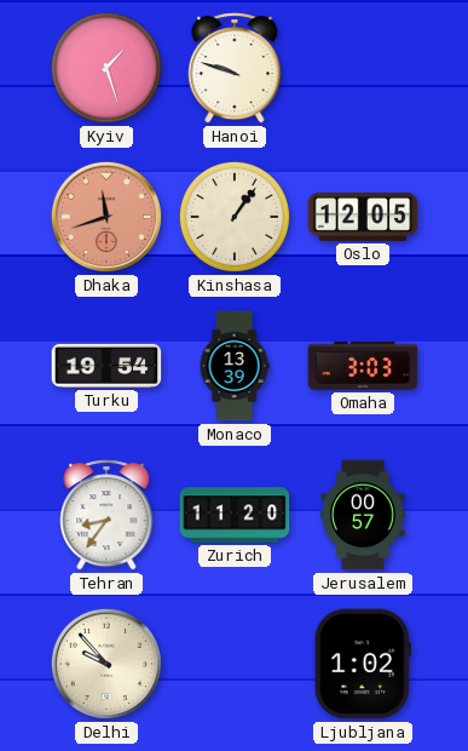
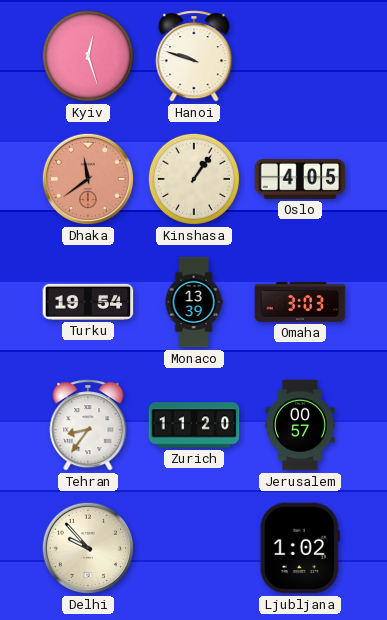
Kyiv: 1:27 -> 12:27 (88, 56)
Dhaka: 11:42 -> 11:39 (88, 179)
Oslo: 12:05 -> 4:05 (300, 179)
